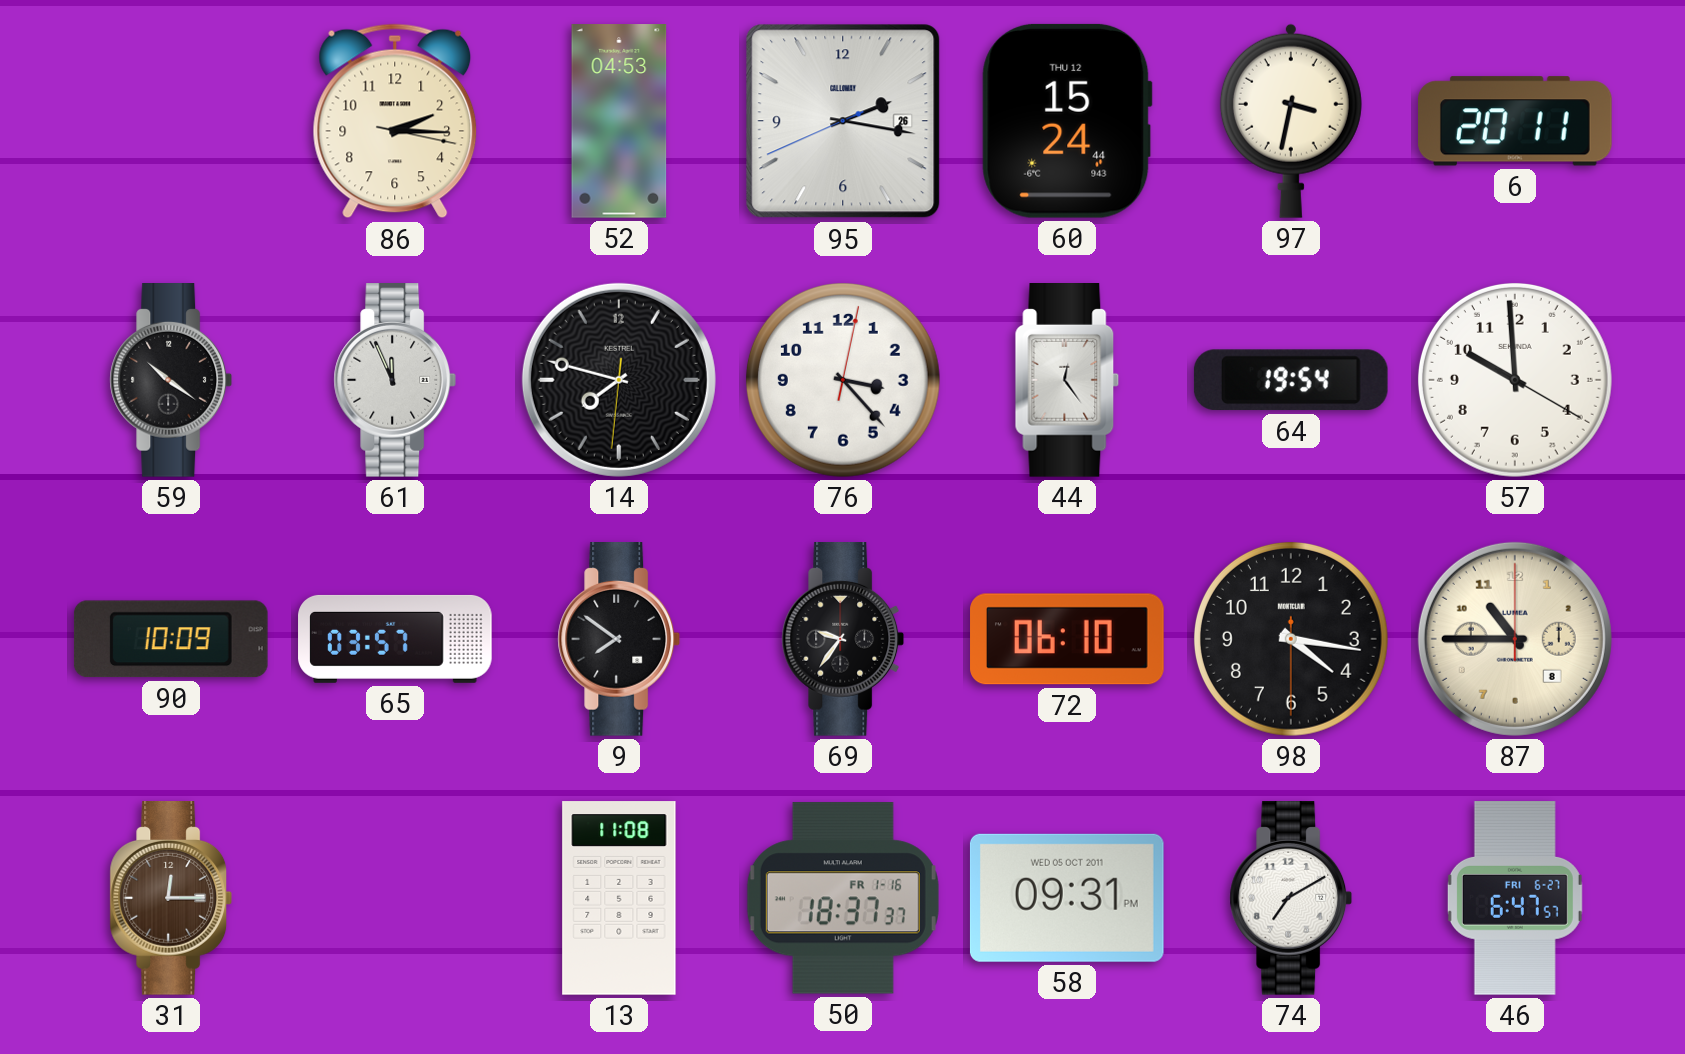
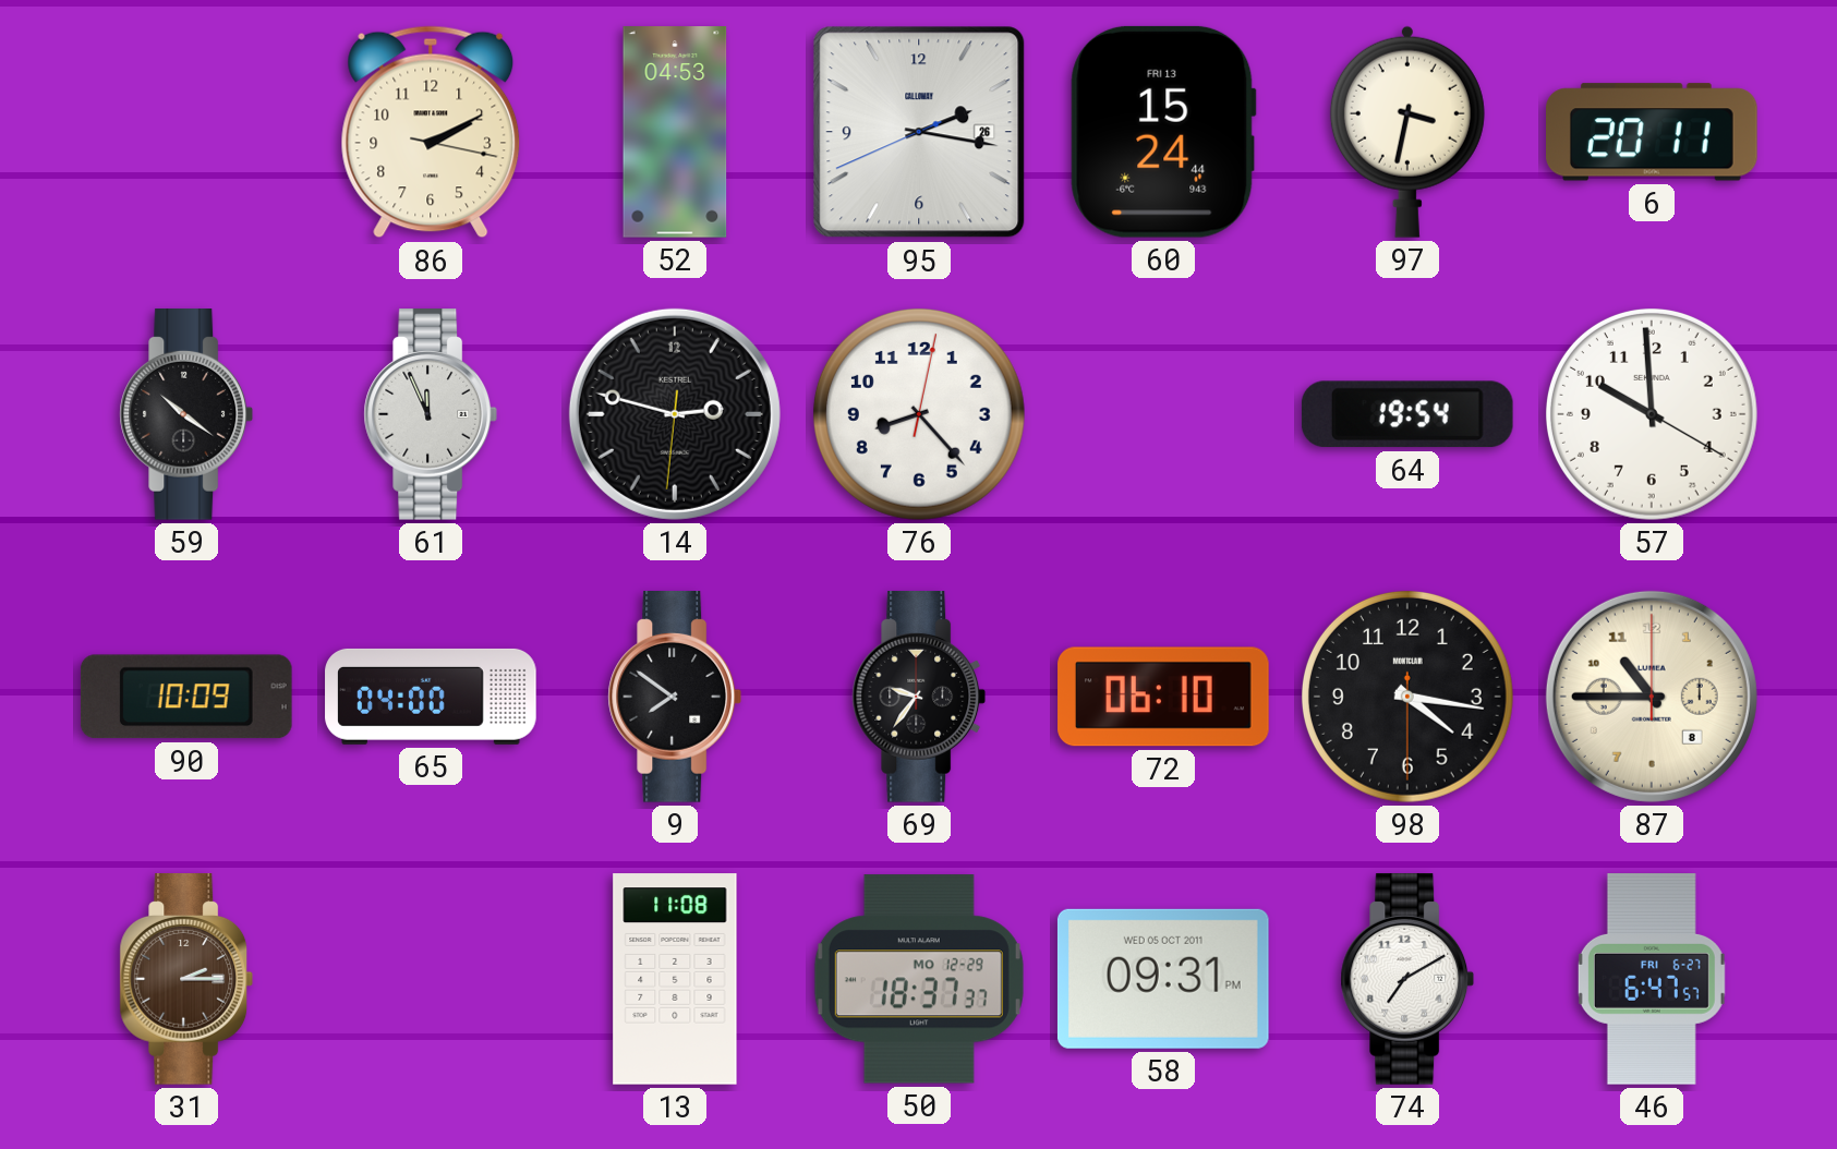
86: 2:15 -> 2:10 (431, 132)
60 date: THU 12 -> FRI 13 (1163, 132)
14: 7:47 -> 2:47 (675, 414)
76: 3:23 -> 8:23 (919, 414)
44: 12:24 -> none (1067, 381)
65: 03:57 -> 04:00 (431, 697)
31: 12:15 -> 2:15 (186, 980)
50 date: FR 1-16 -> MO 12-29 (919, 979)
